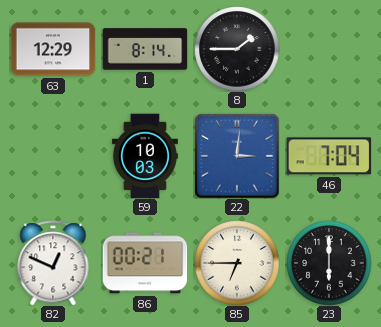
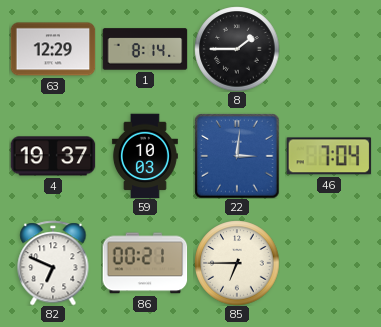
4: none -> 19:37 (53, 156)
82: 12:49 -> 6:49 (53, 263)
23: 6:00 -> none (329, 263)
